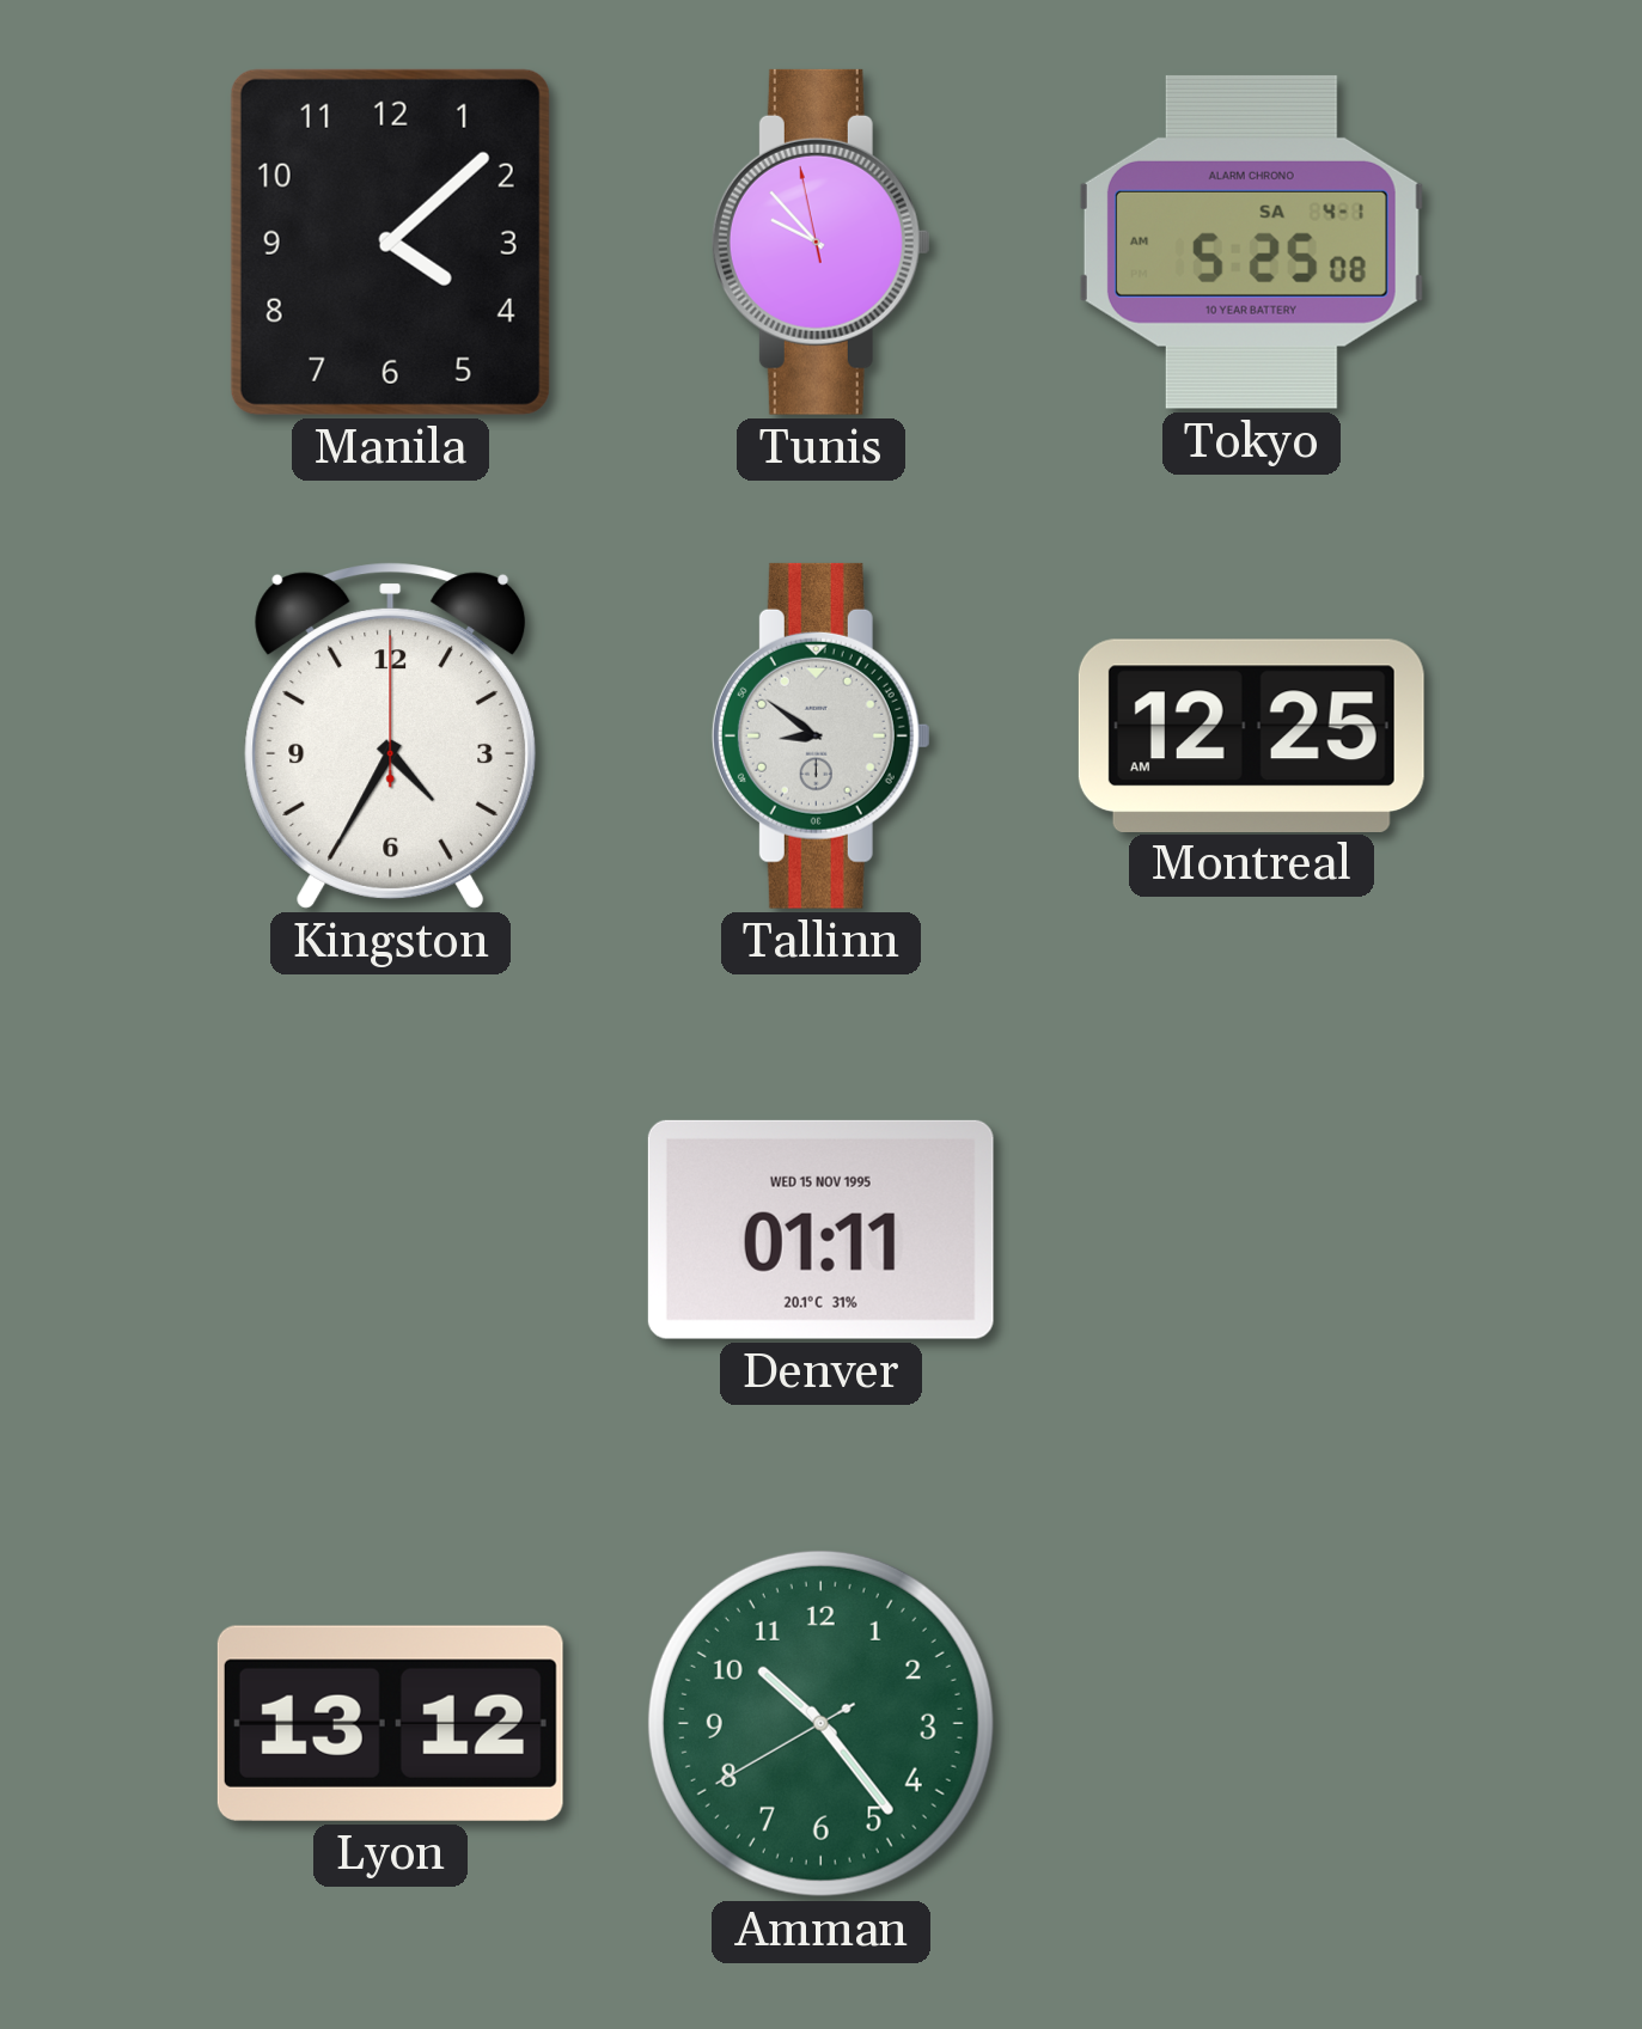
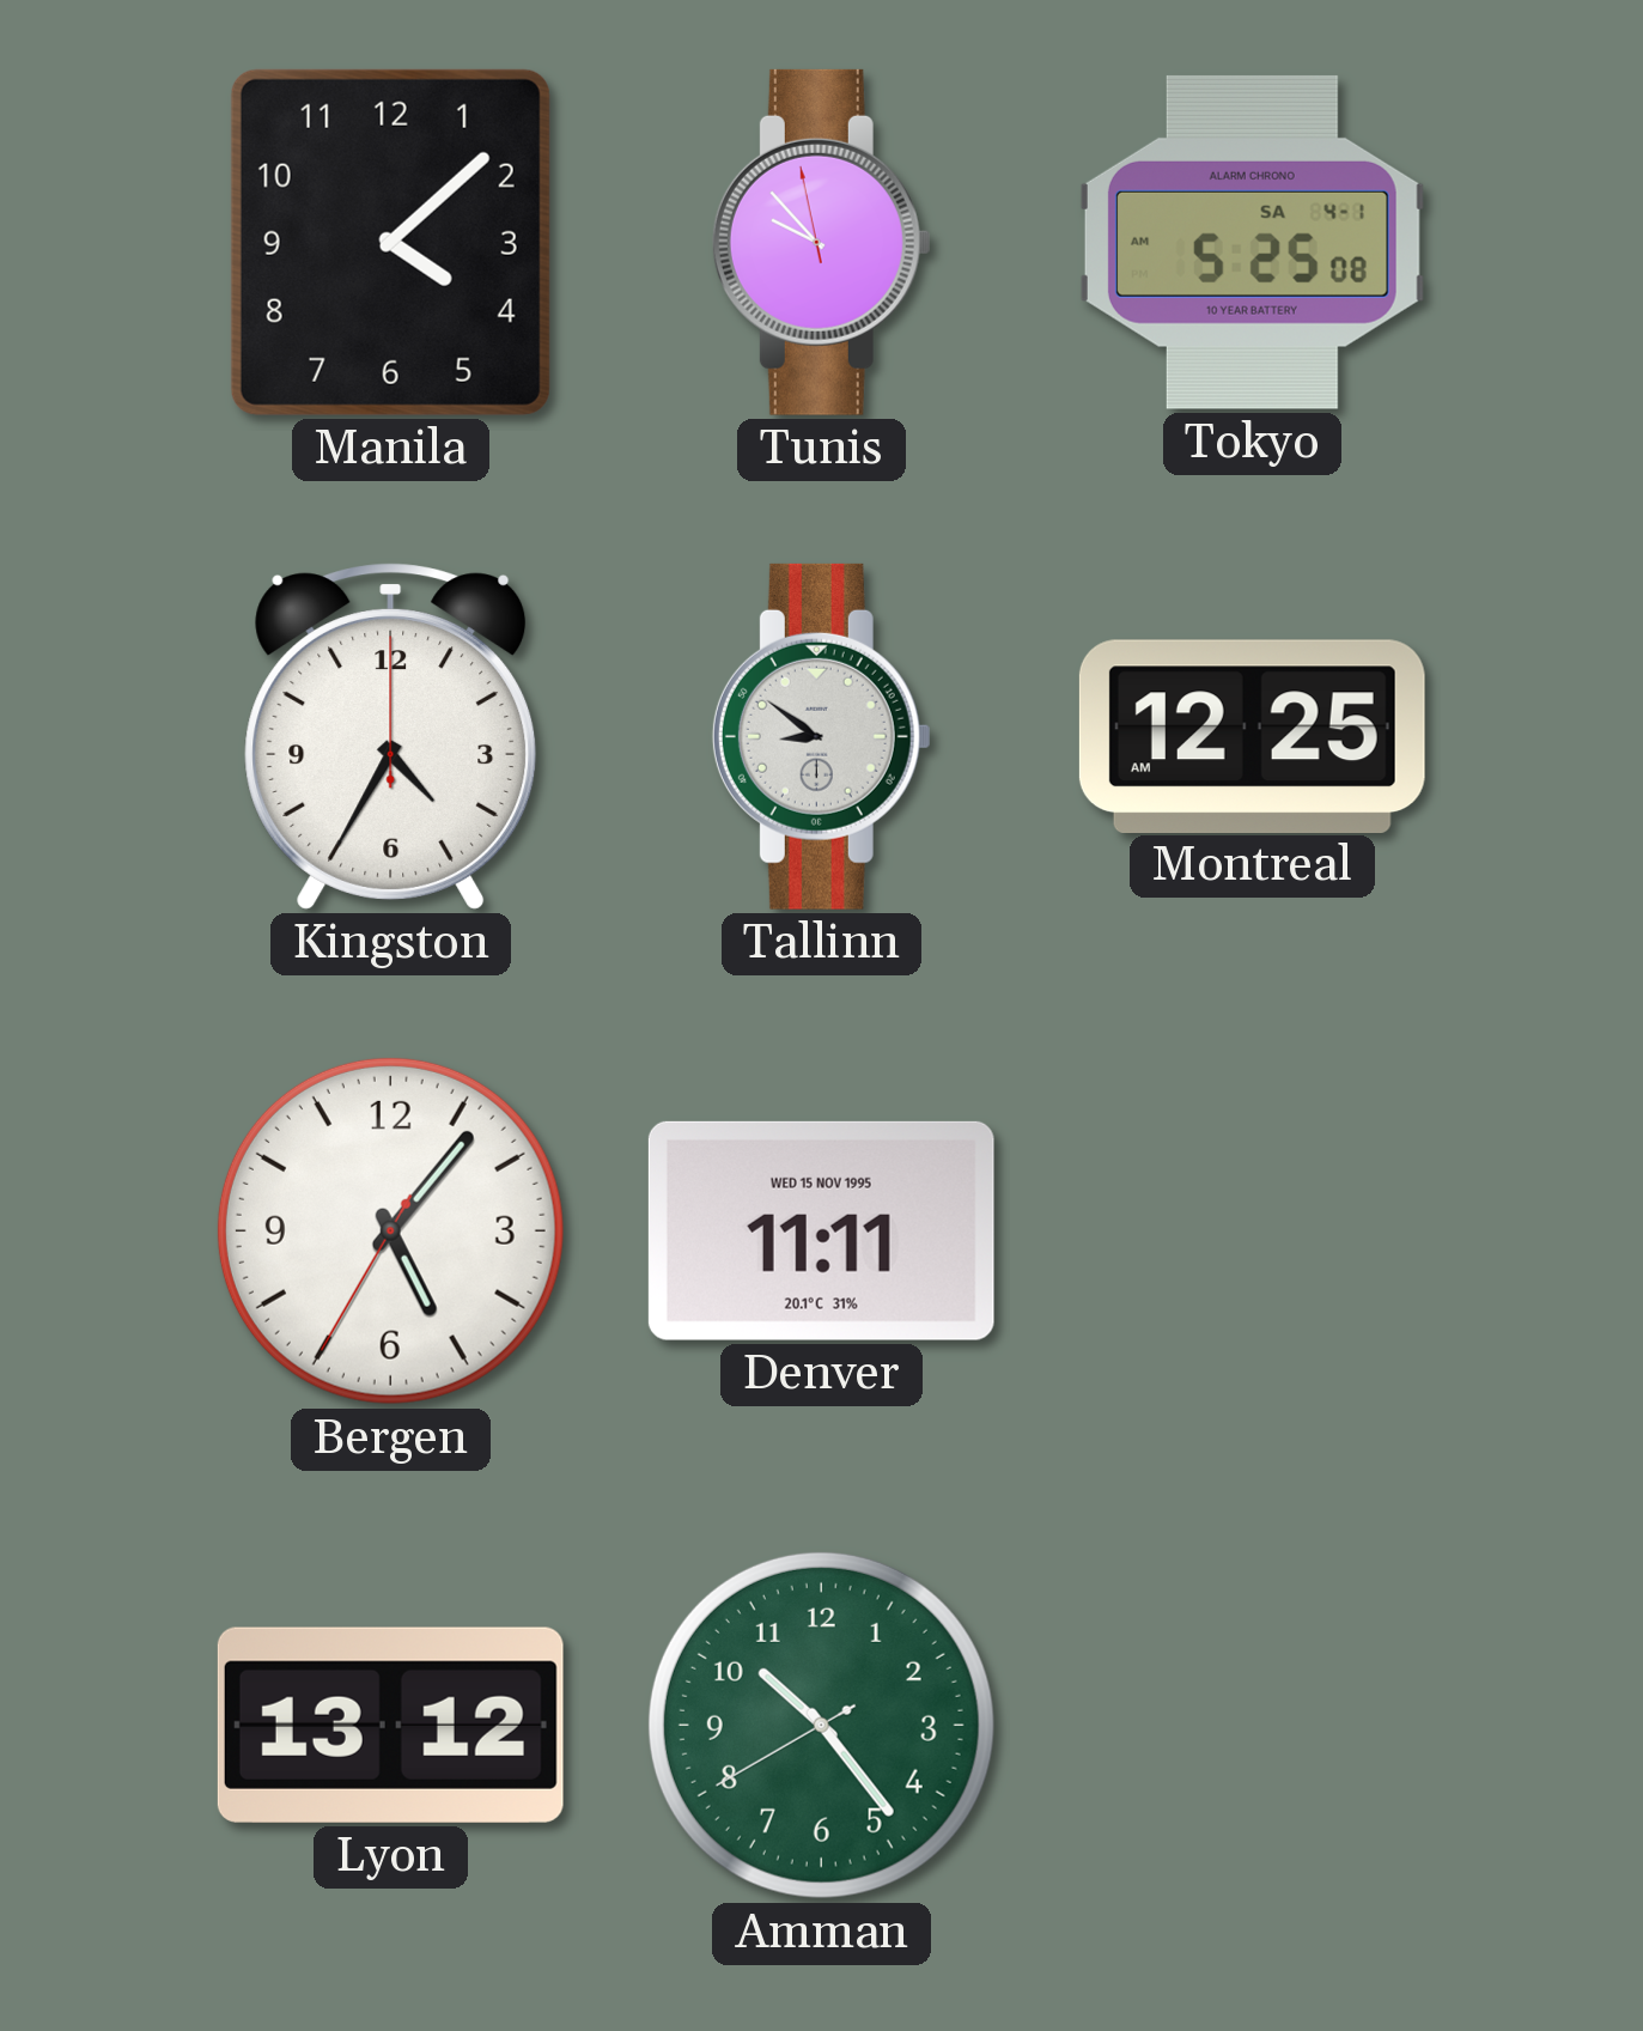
Bergen: none -> 5:06 (390, 1230)
Denver: 01:11 -> 11:11 (821, 1230)
